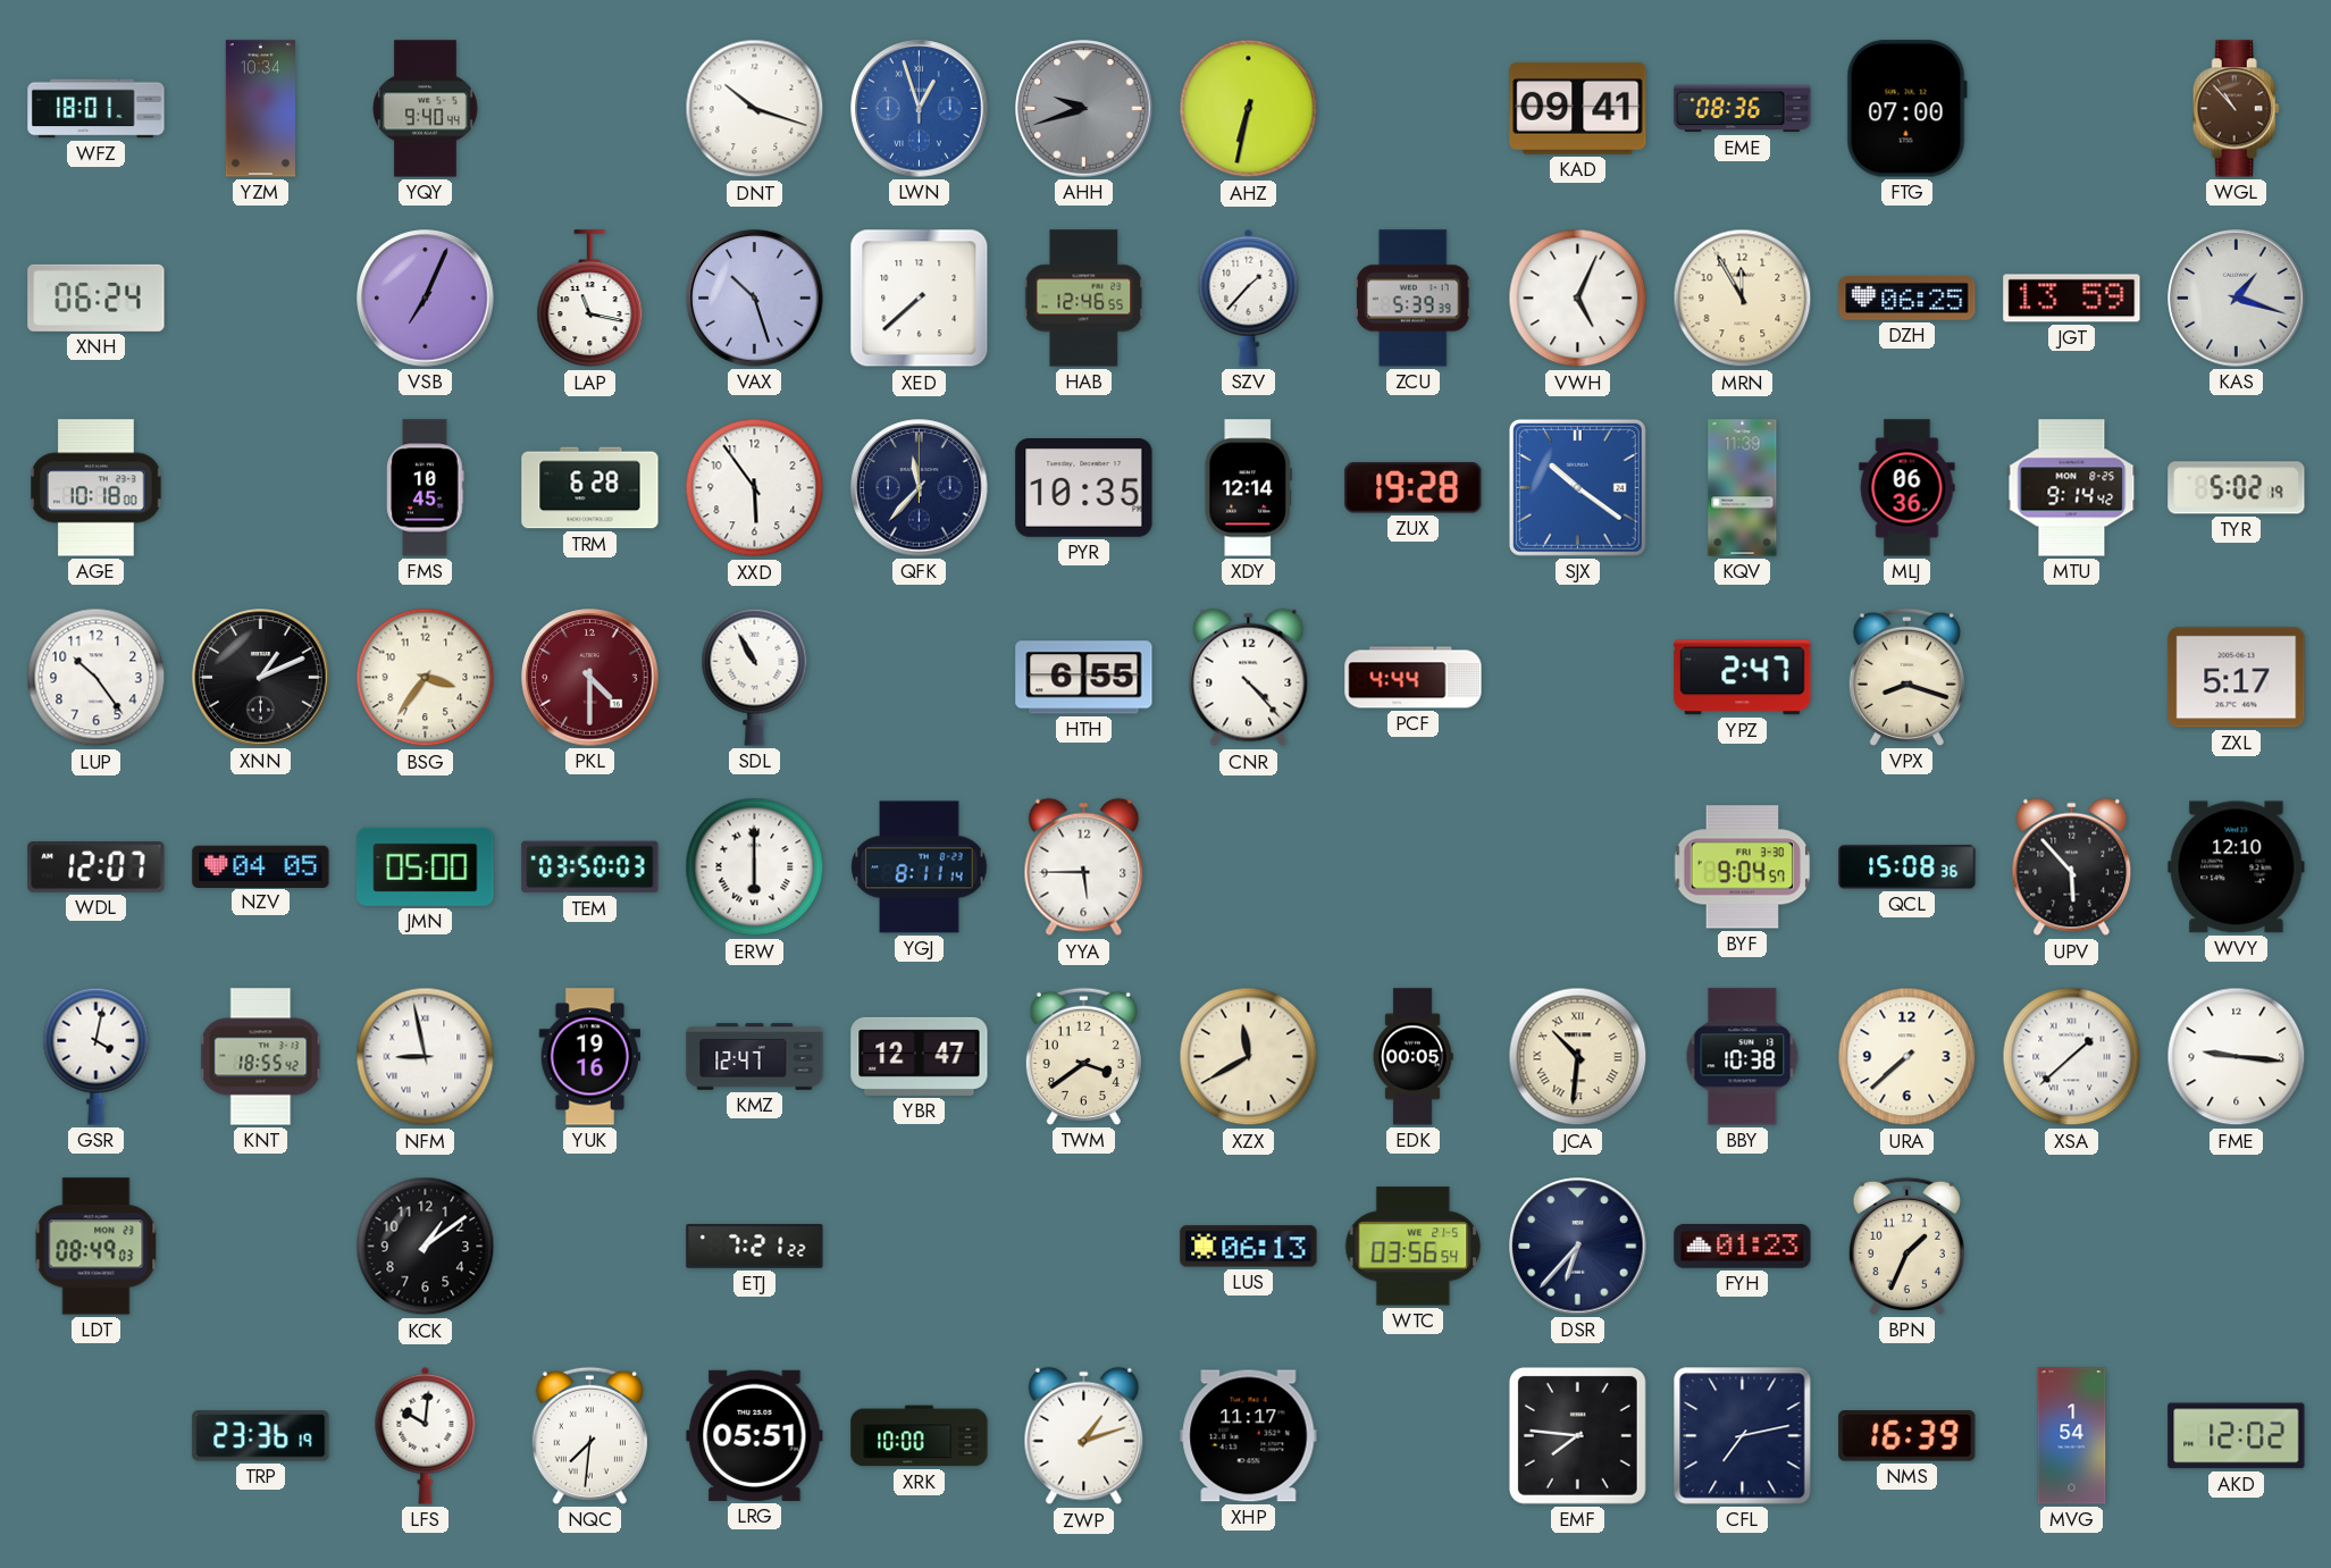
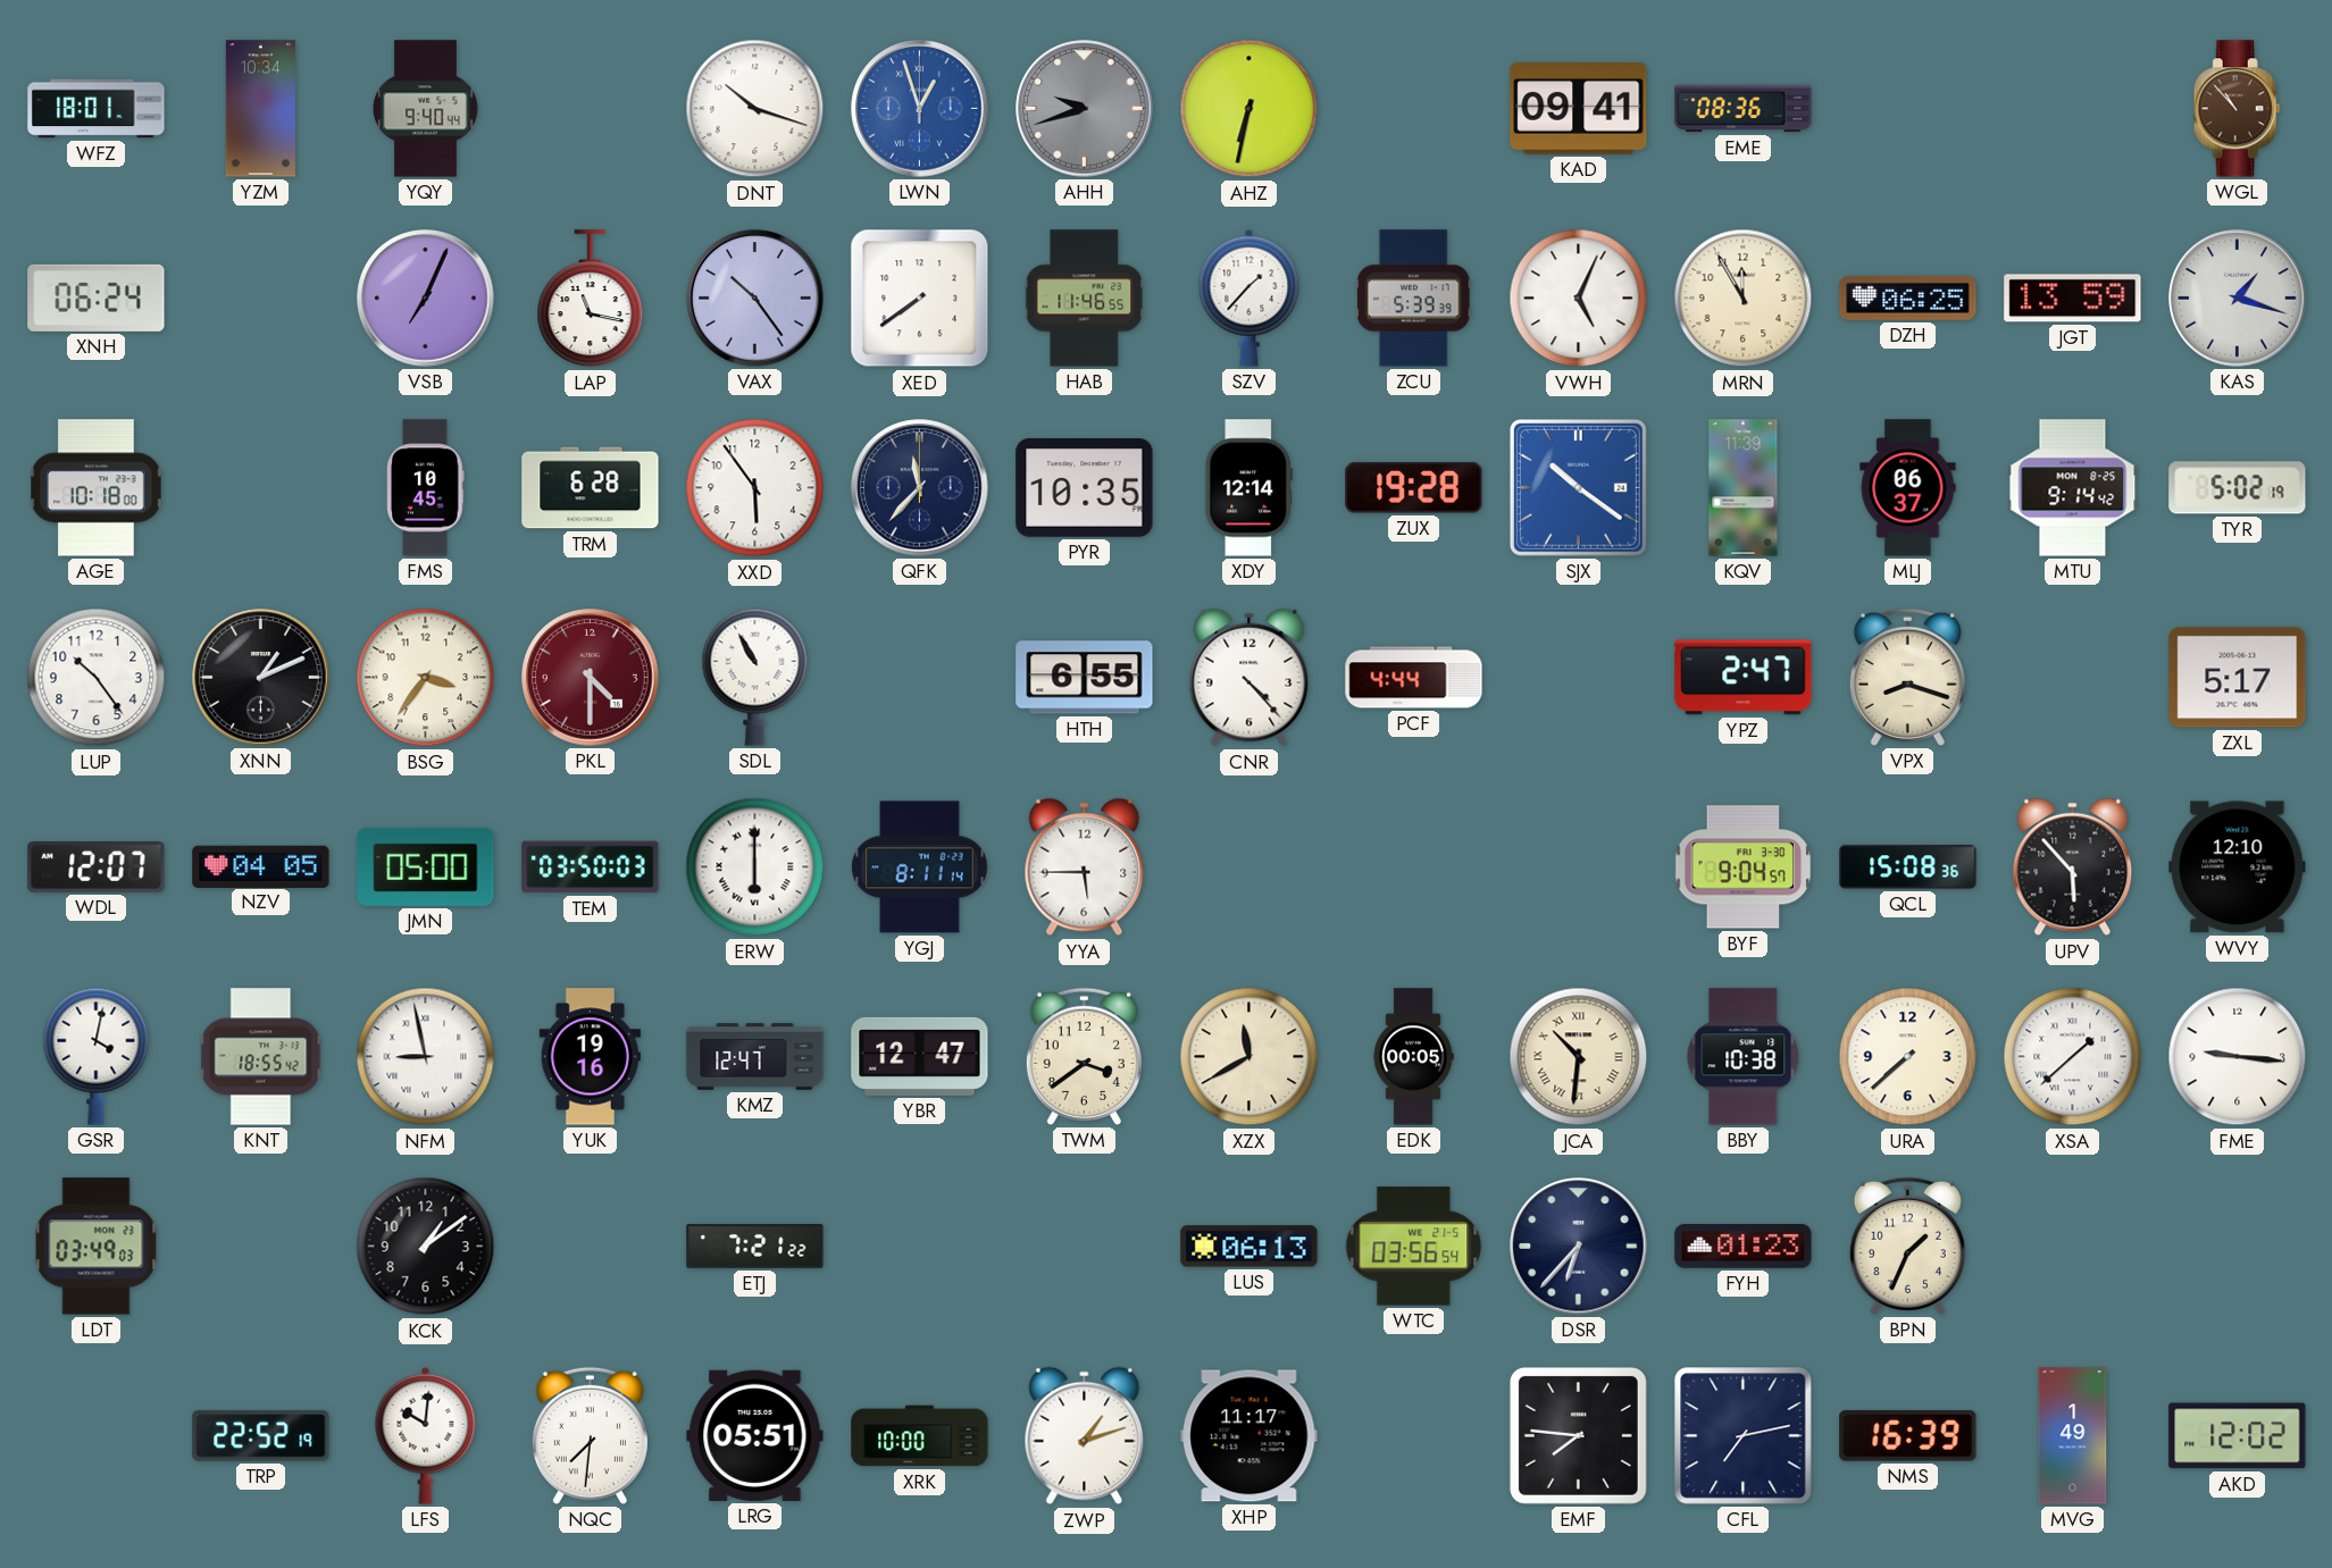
FTG: 07:00 -> none (1906, 109)
VAX: 10:27 -> 10:24 (755, 299)
XED: 7:38 -> 7:39 (920, 299)
HAB: 12:46 -> 11:46 (1085, 299)
MLJ: 06:36 -> 06:37 (1908, 488)
LDT: 08:49 -> 03:49 (97, 1247)
TRP: 23:36 -> 22:52 (261, 1436)
MVG: 1:54 -> 1:49 (2073, 1436)
